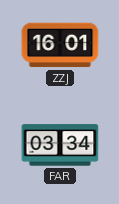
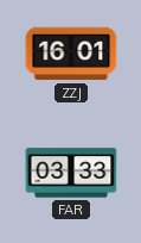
FAR: 03:34 -> 03:33 (71, 173)
